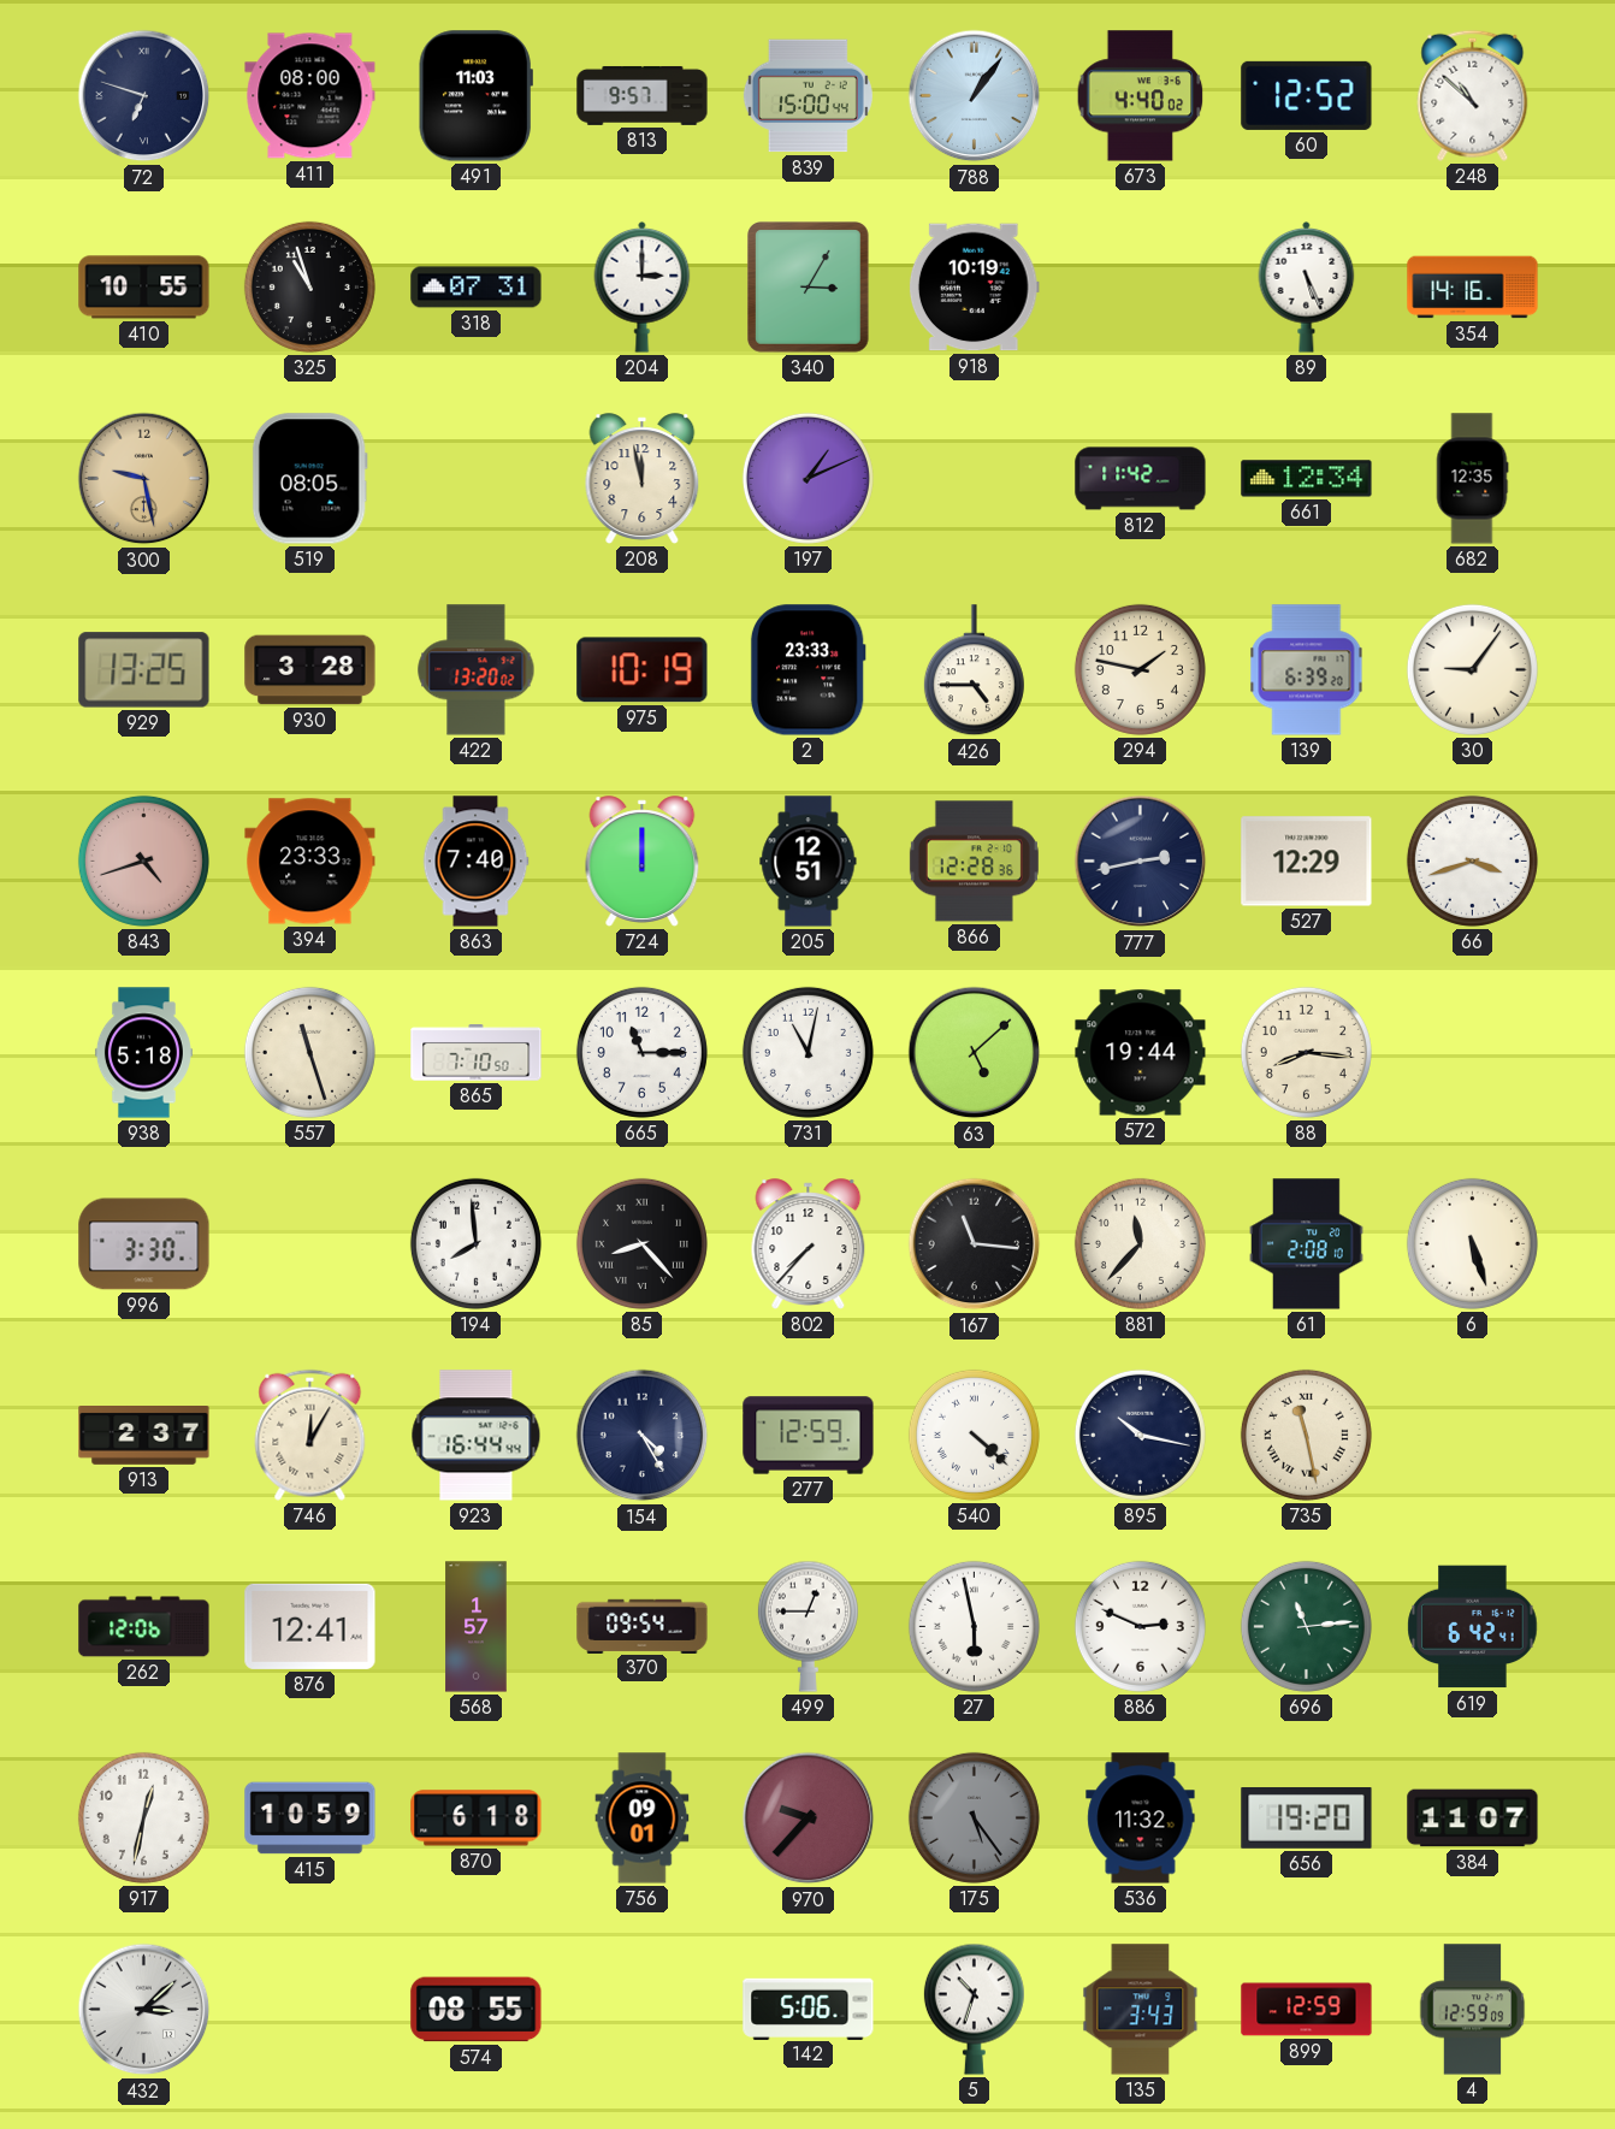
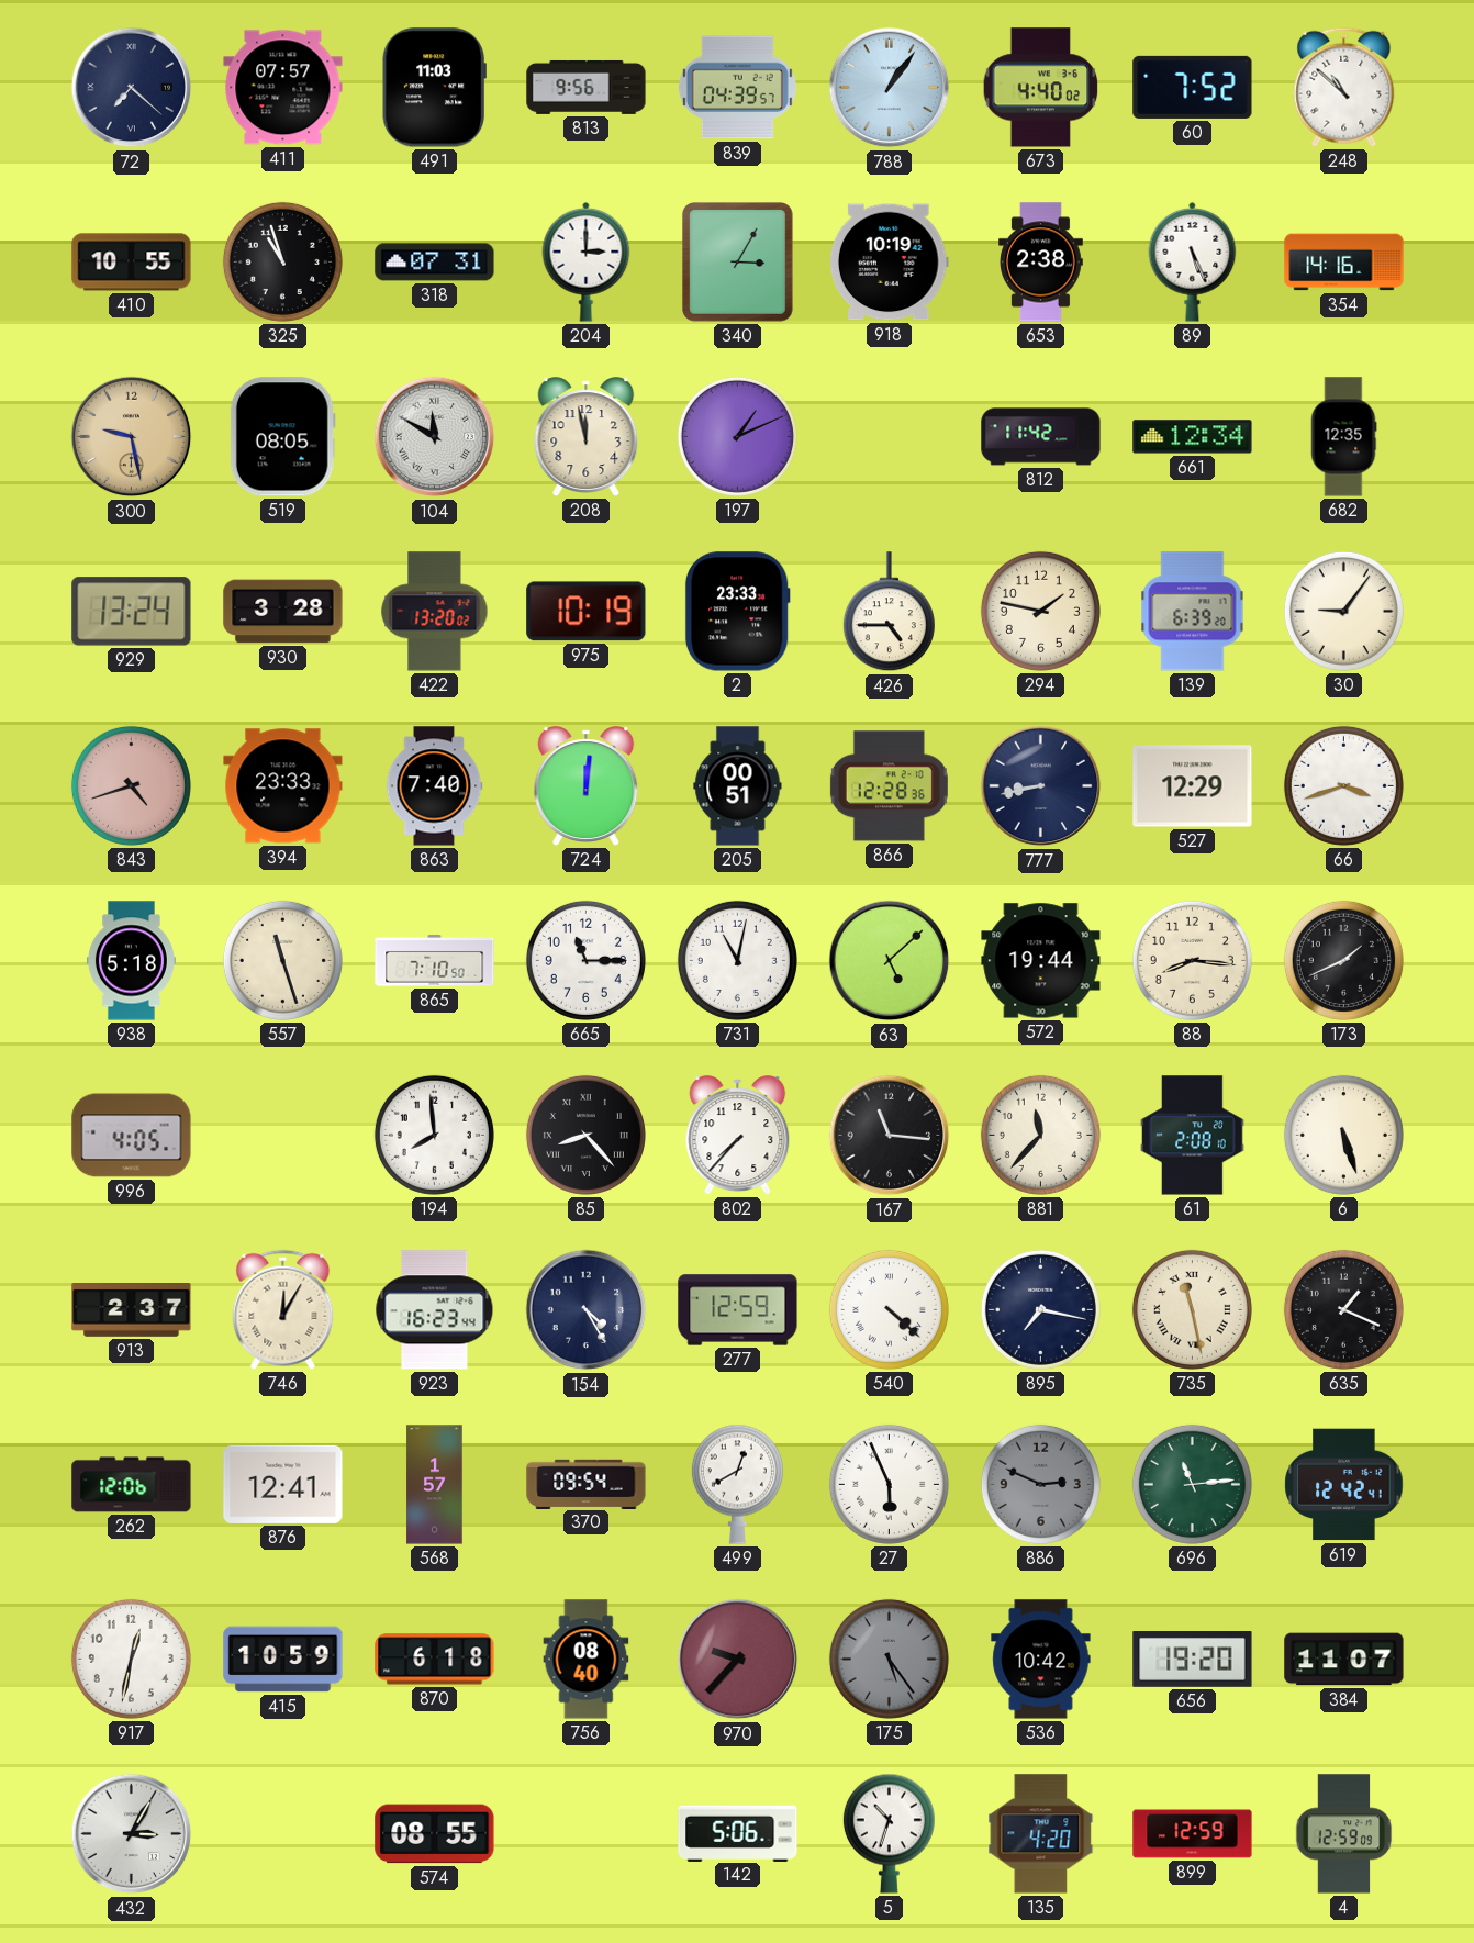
72: 6:48 -> 7:22 (132, 88)
411: 08:00 -> 07:57 (283, 88)
813: 9:57 -> 9:56 (587, 87)
839: 15:00 -> 04:39 (737, 88)
60: 12:52 -> 7:52 (1193, 87)
653: none -> 2:38 (1041, 263)
104: none -> 11:50 (435, 437)
929: 13:25 -> 13:24 (132, 612)
724: 12:00 -> 12:01 (587, 786)
205: 12:51 -> 00:51 (738, 786)
777: 2:43 -> 8:43 (1041, 786)
173: none -> 1:41 (1343, 960)
996: 3:30 -> 4:05 (132, 1136)
923: 16:44 -> 16:23 (435, 1310)
895: 10:17 -> 7:17 (1040, 1309)
635: none -> 1:19 (1343, 1309)
499: 12:45 -> 12:40 (737, 1484)
27: 5:58 -> 5:56 (889, 1484)
886 dial: white -> grey (1040, 1484)
619: 6:42 -> 12:42 (1344, 1485)
756: 09:01 -> 08:40 (587, 1660)
536: 11:32 -> 10:42 (1041, 1660)
432: 3:08 -> 3:05 (132, 1834)
135: 3:43 -> 4:20 (1041, 1834)
